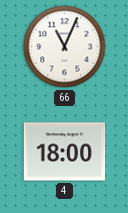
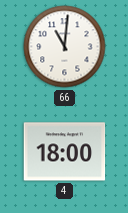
66: 11:04 -> 11:01 (65, 47)
